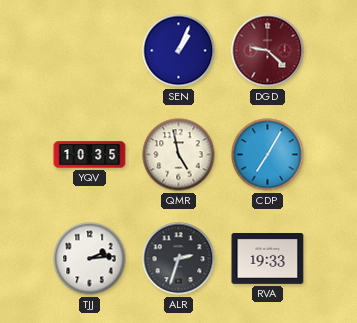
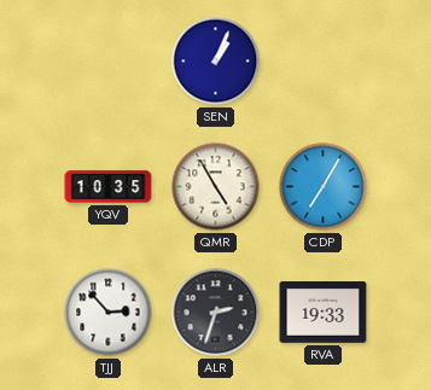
DGD: 9:22 -> none (268, 51)
QMR: 4:58 -> 4:55 (216, 187)
TJJ: 2:14 -> 2:53 (109, 313)
